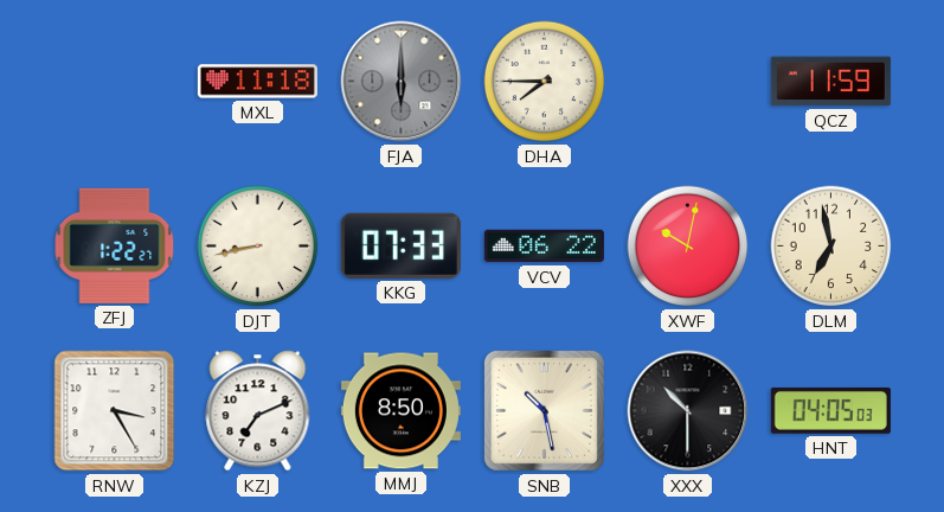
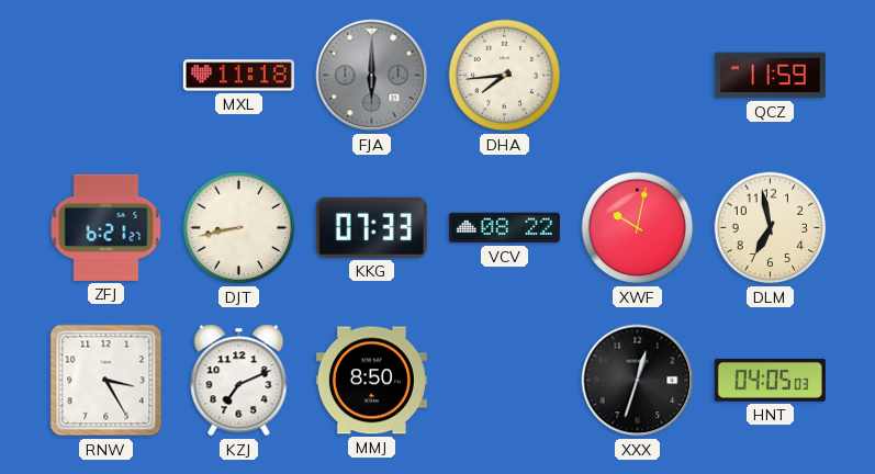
DHA: 7:45 -> 7:44 (505, 76)
ZFJ: 1:22 -> 6:21 (106, 227)
VCV: 06:22 -> 08:22 (504, 228)
SNB: 10:28 -> none (544, 410)
XXX: 10:30 -> 12:33 (638, 381)
